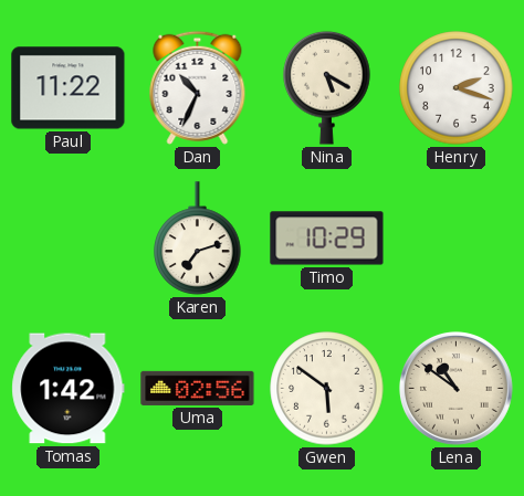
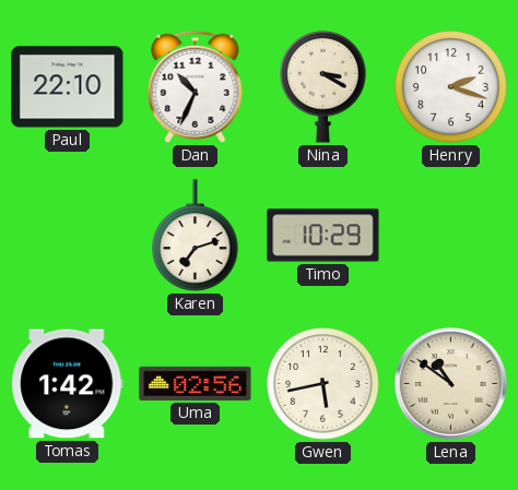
Paul: 11:22 -> 22:10 (68, 87)
Nina: 5:20 -> 3:20 (323, 86)
Gwen: 5:51 -> 5:43 (323, 384)
